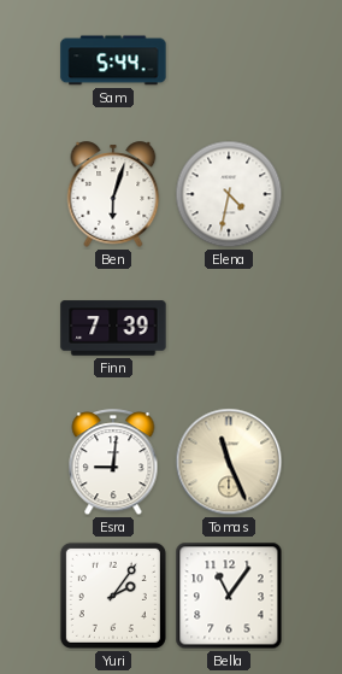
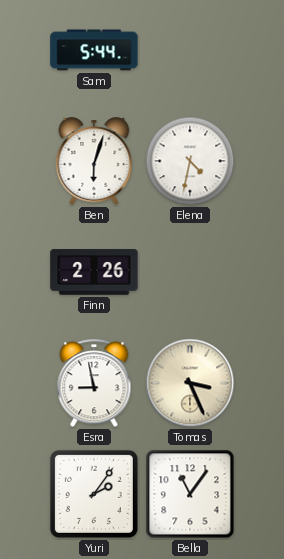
Finn: 7:39 -> 2:26 (94, 272)
Esra: 9:01 -> 8:58 (94, 384)
Tomas: 11:26 -> 3:26 (190, 383)
